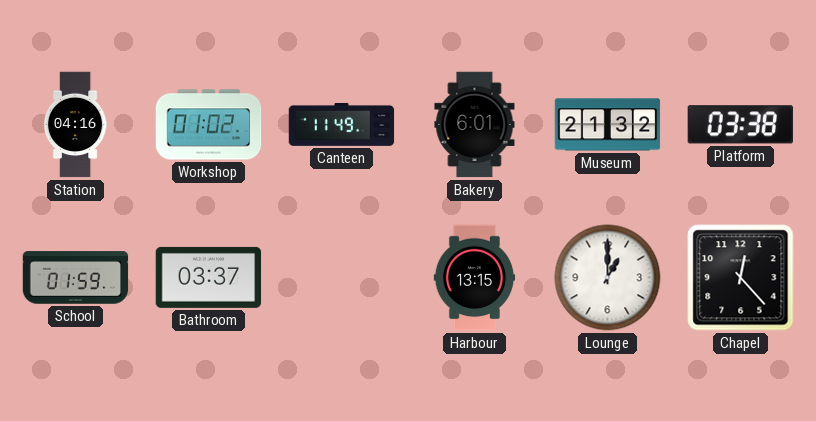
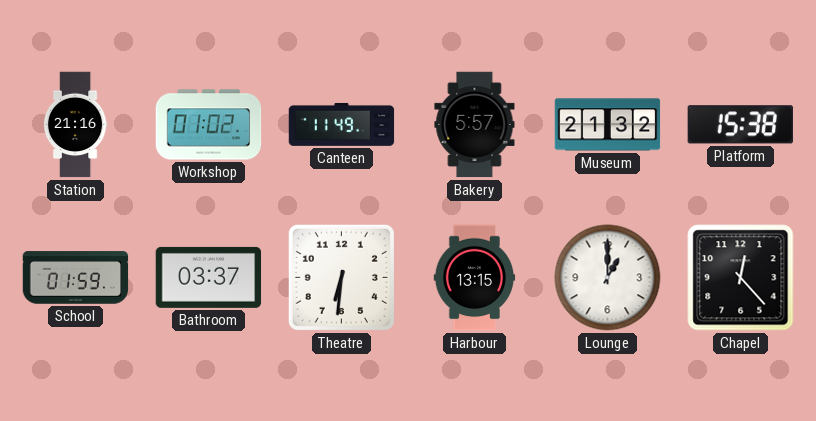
Station: 04:16 -> 21:16 (75, 125)
Bakery: 6:01 -> 5:57 (475, 125)
Platform: 03:38 -> 15:38 (740, 125)
Theatre: none -> 6:31 (341, 277)
